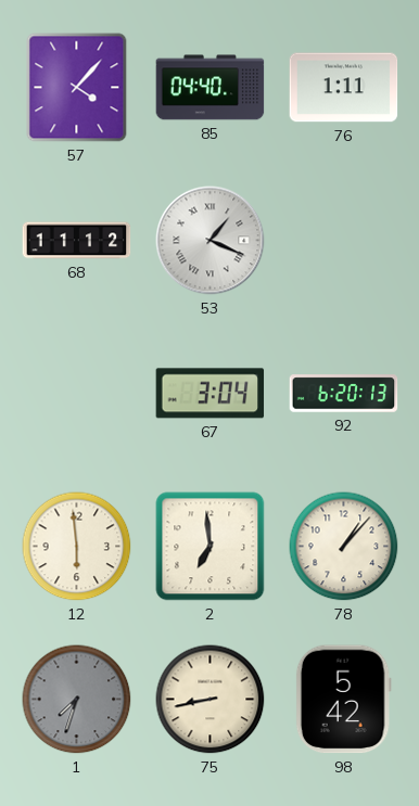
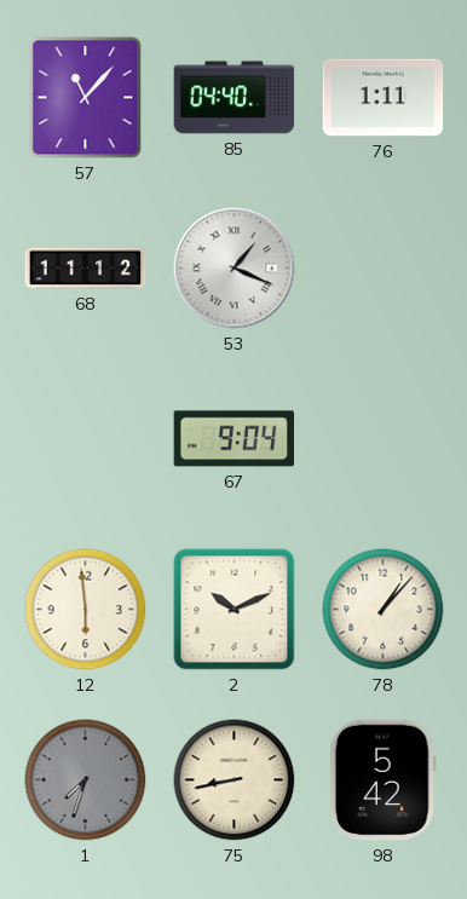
57: 4:07 -> 11:07 (86, 98)
67: 3:04 -> 9:04 (235, 439)
92: 6:20 -> none (344, 394)
2: 6:59 -> 10:11 (235, 610)
